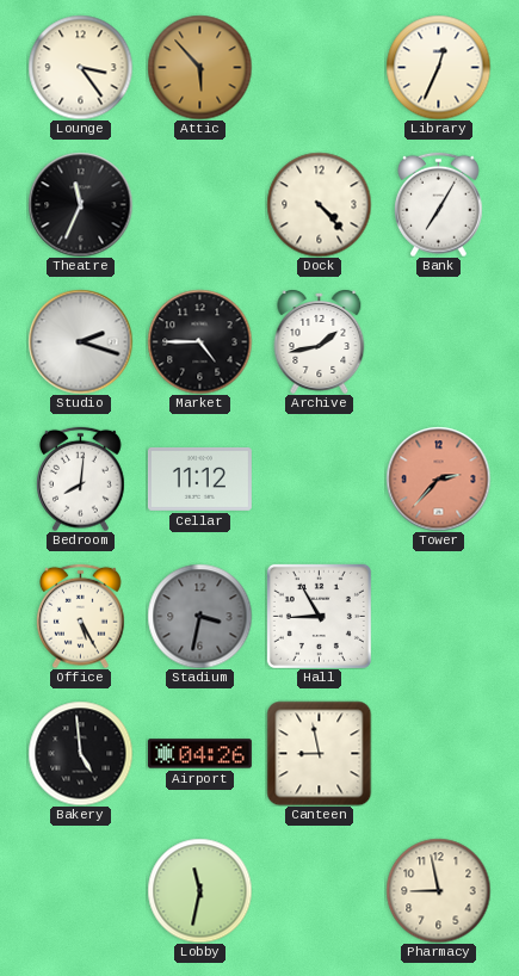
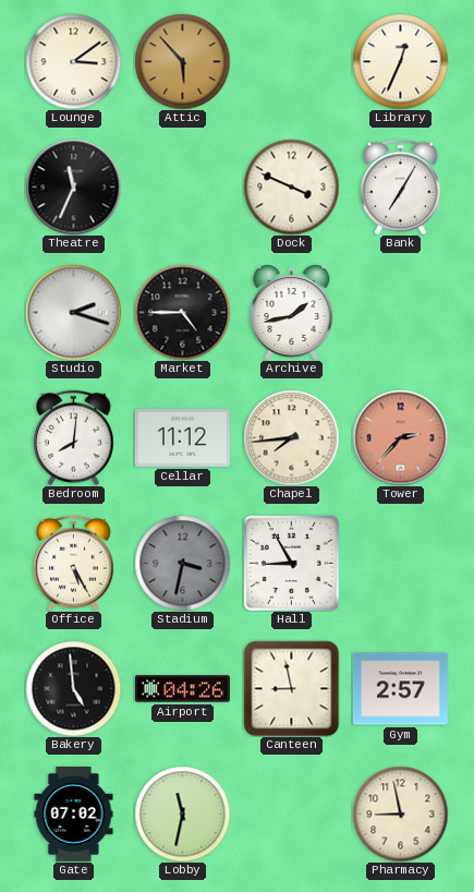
Lounge: 3:24 -> 3:09 (73, 61)
Dock: 4:23 -> 3:49 (291, 186)
Chapel: none -> 7:44 (291, 437)
Gym: none -> 2:57 (400, 689)
Gate: none -> 07:02 (74, 813)
